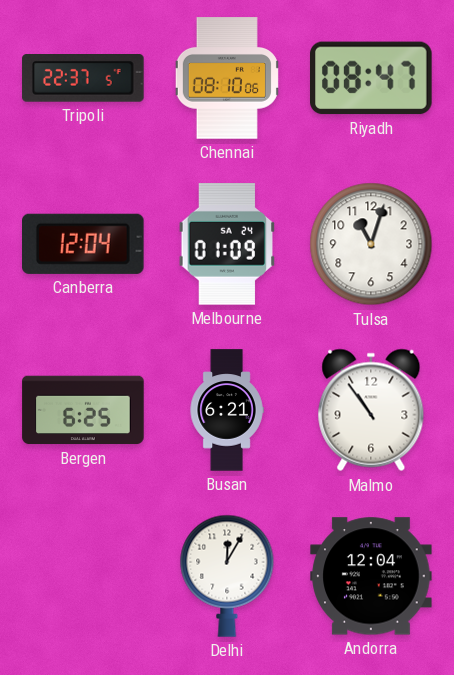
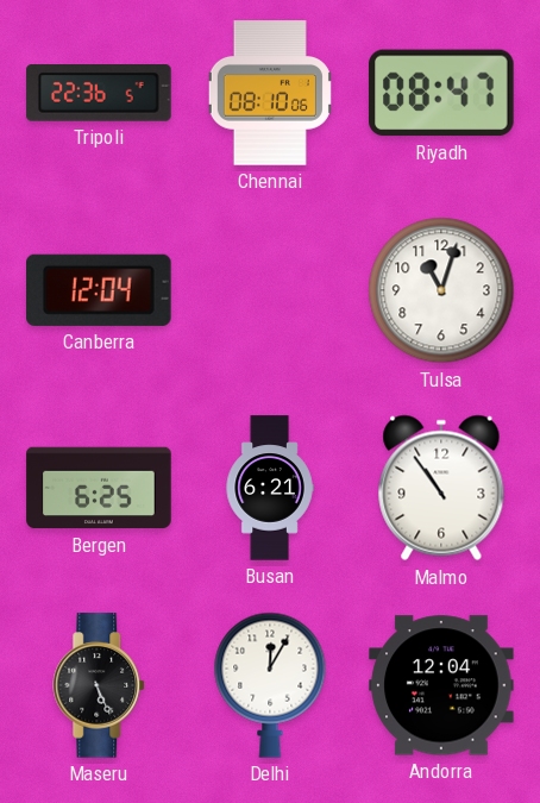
Tripoli: 22:37 -> 22:36 (99, 94)
Melbourne: 01:09 -> none (227, 244)
Maseru: none -> 5:26 (100, 685)
